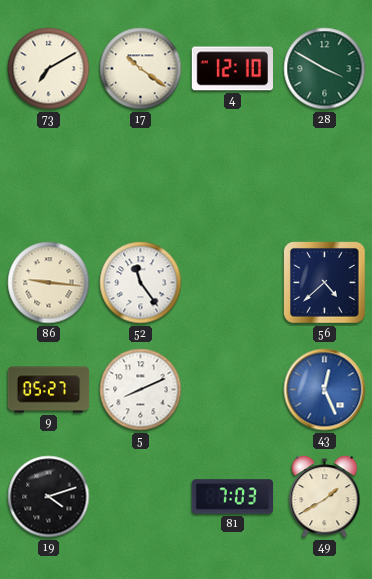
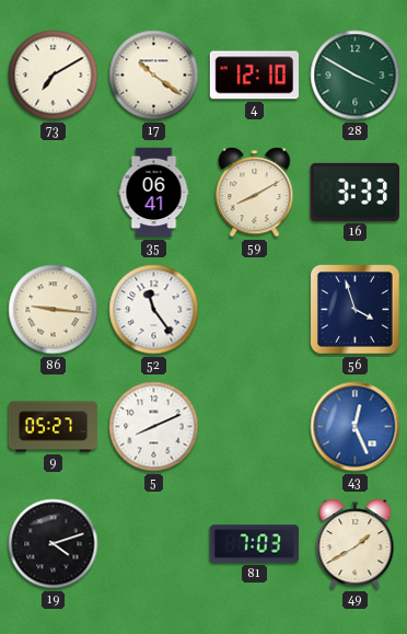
35: none -> 06:41 (154, 193)
59: none -> 8:10 (255, 193)
16: none -> 3:33 (354, 192)
56: 4:38 -> 3:57 (356, 310)
